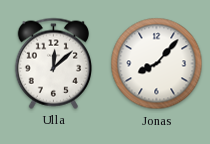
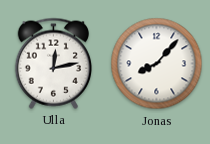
Ulla: 12:08 -> 12:13 (53, 63)
